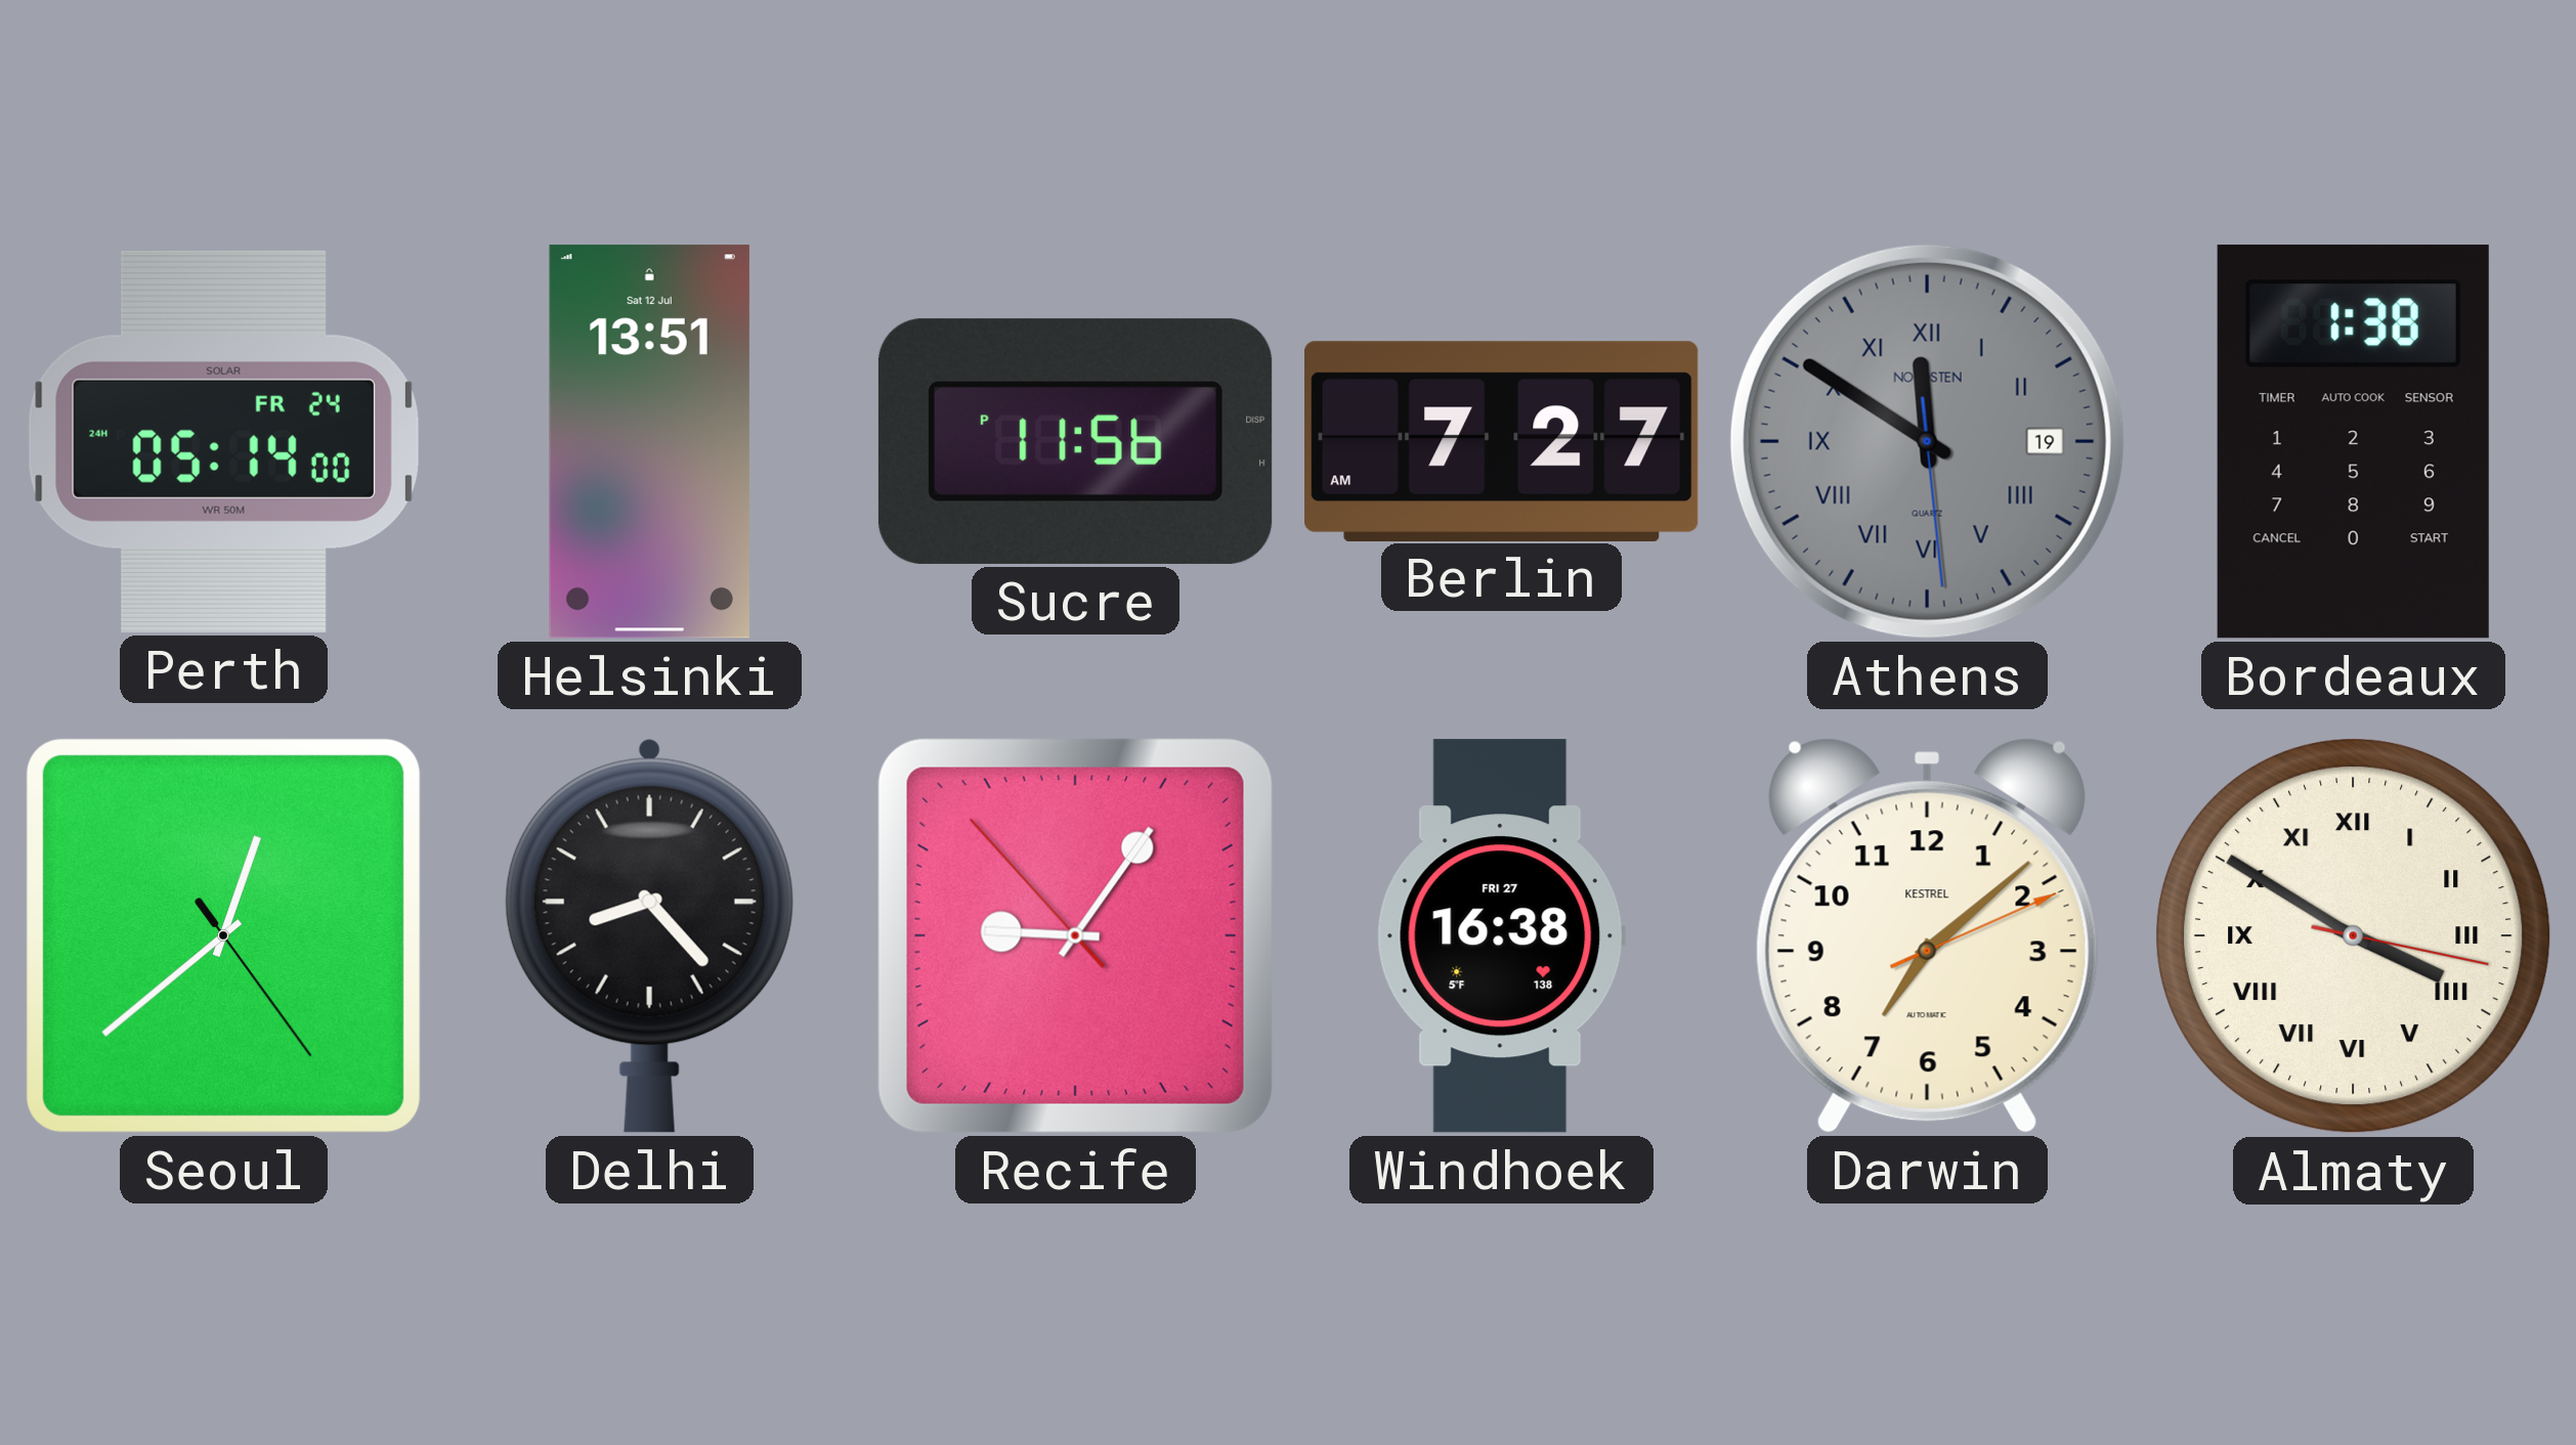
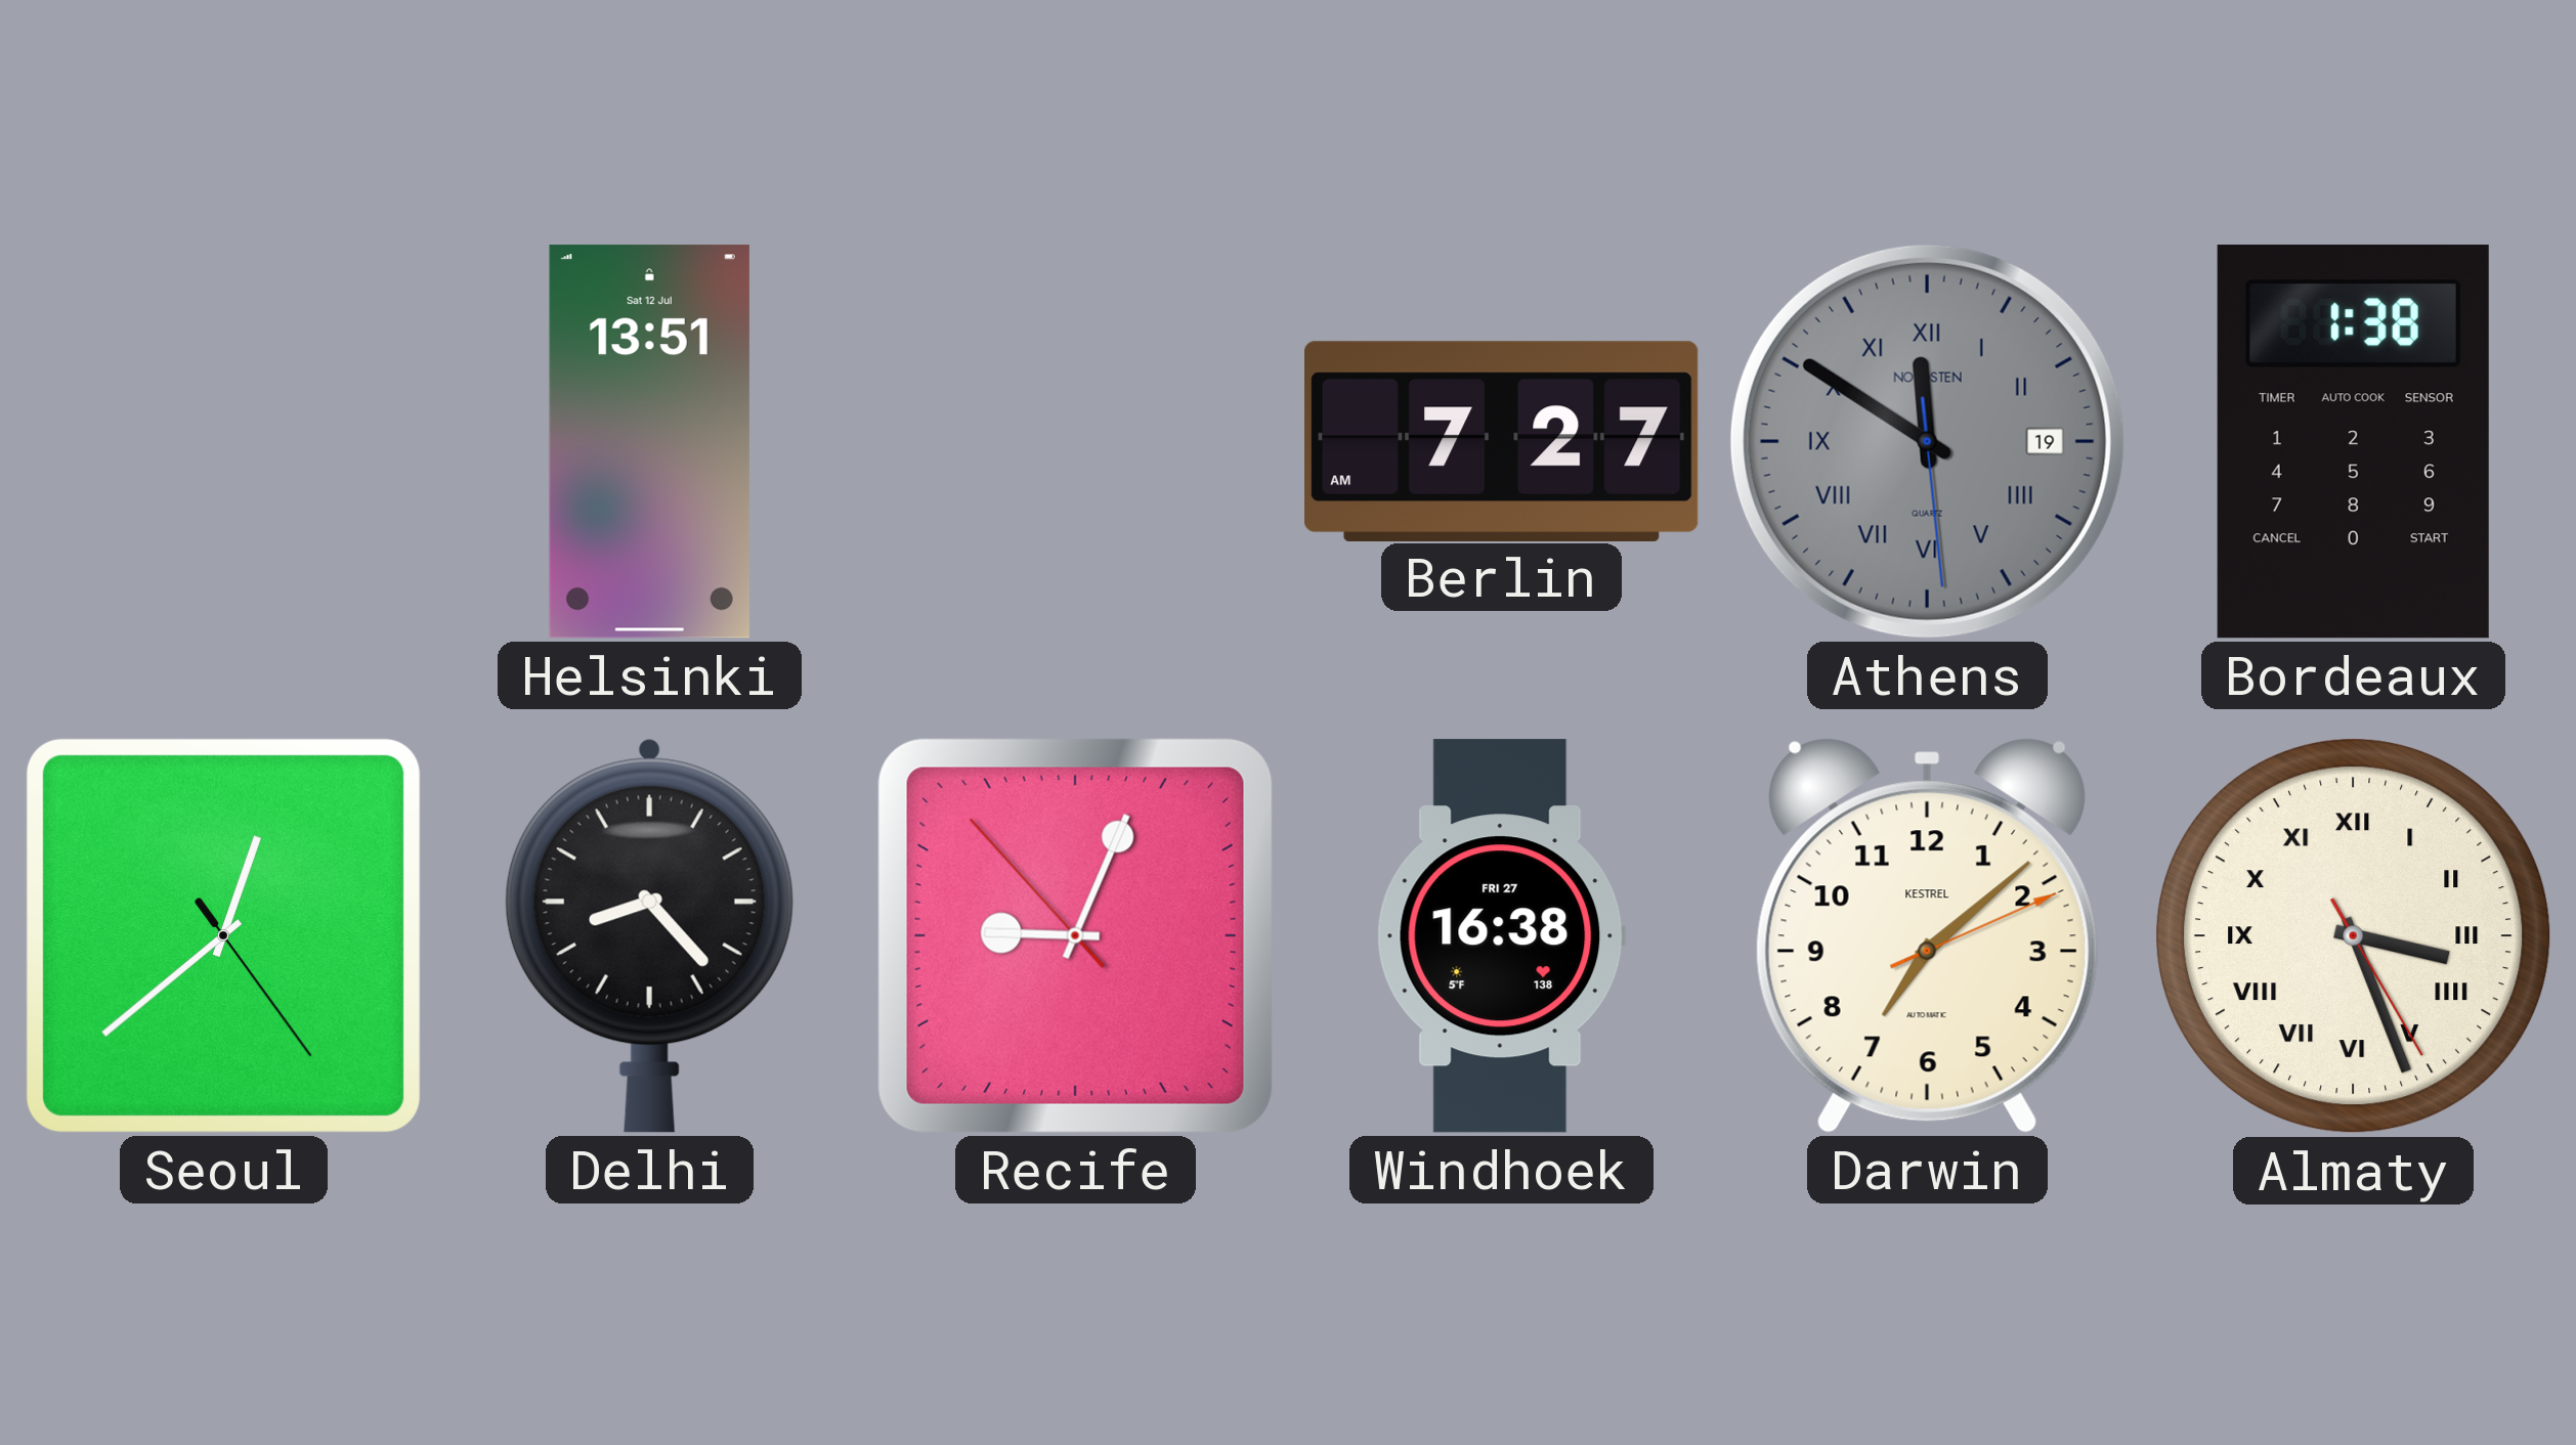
Perth: 05:14 -> none (223, 441)
Sucre: 11:56 -> none (1075, 441)
Recife: 9:05 -> 9:03 (1075, 935)
Almaty: 3:50 -> 3:26 (2354, 936)
